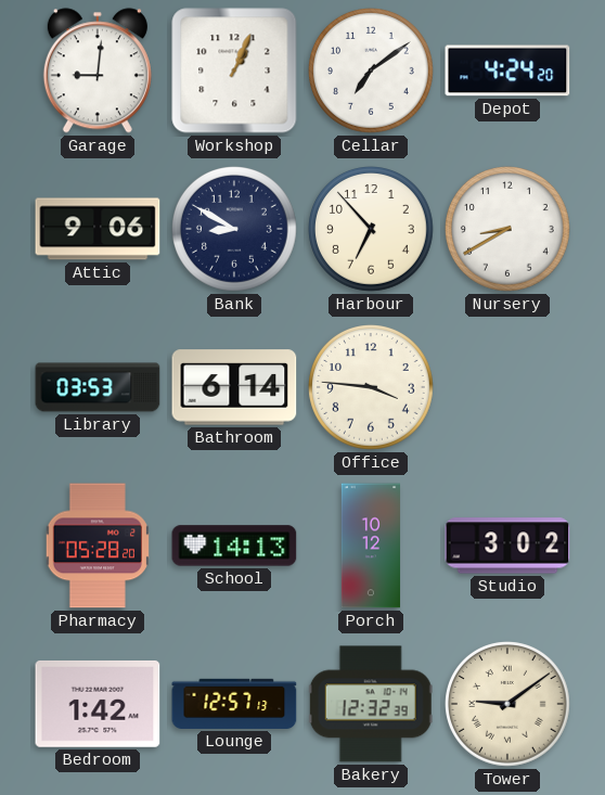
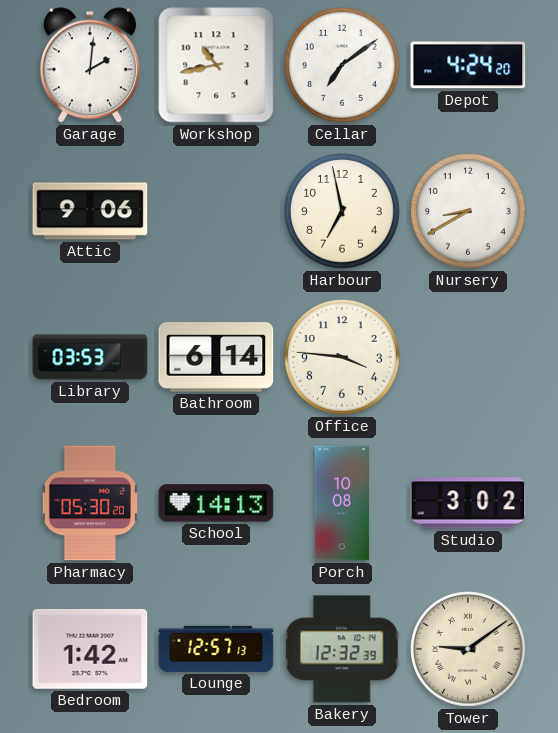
Garage: 9:01 -> 2:01 (90, 65)
Workshop: 1:04 -> 10:43 (216, 65)
Bank: 8:50 -> none (235, 230)
Harbour: 6:53 -> 6:58 (343, 212)
Pharmacy: 05:28 -> 05:30 (90, 503)
Porch: 10:12 -> 10:08 (341, 503)
